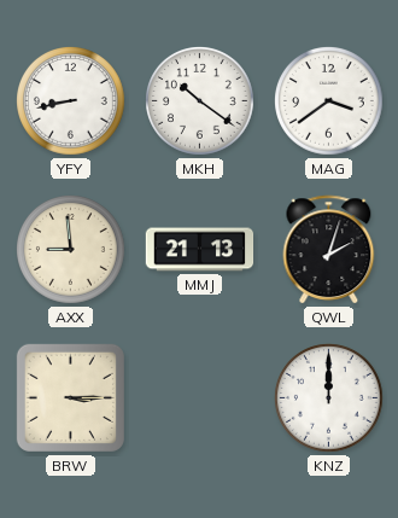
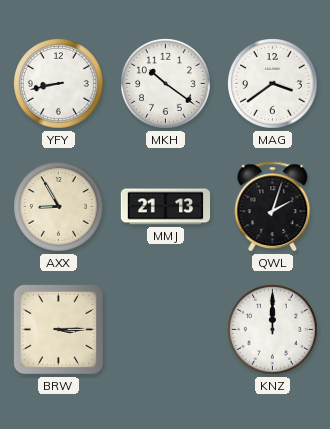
AXX: 8:59 -> 8:55 (59, 207)
